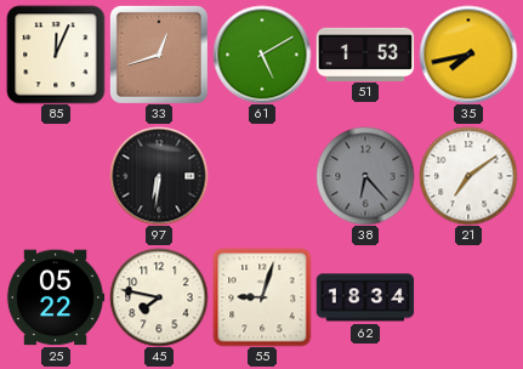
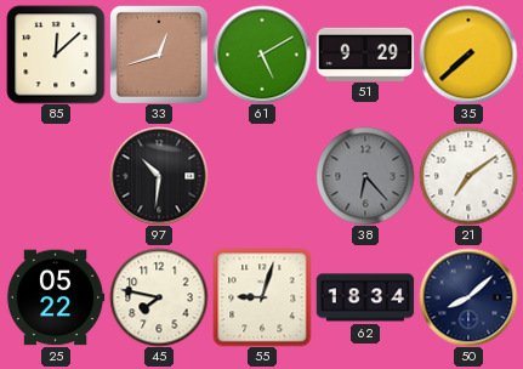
85: 12:04 -> 12:08 (56, 55)
51: 1:53 -> 9:29 (365, 53)
35: 7:43 -> 7:38 (468, 55)
97: 6:31 -> 10:31 (159, 176)
50: none -> 8:08 (468, 297)
